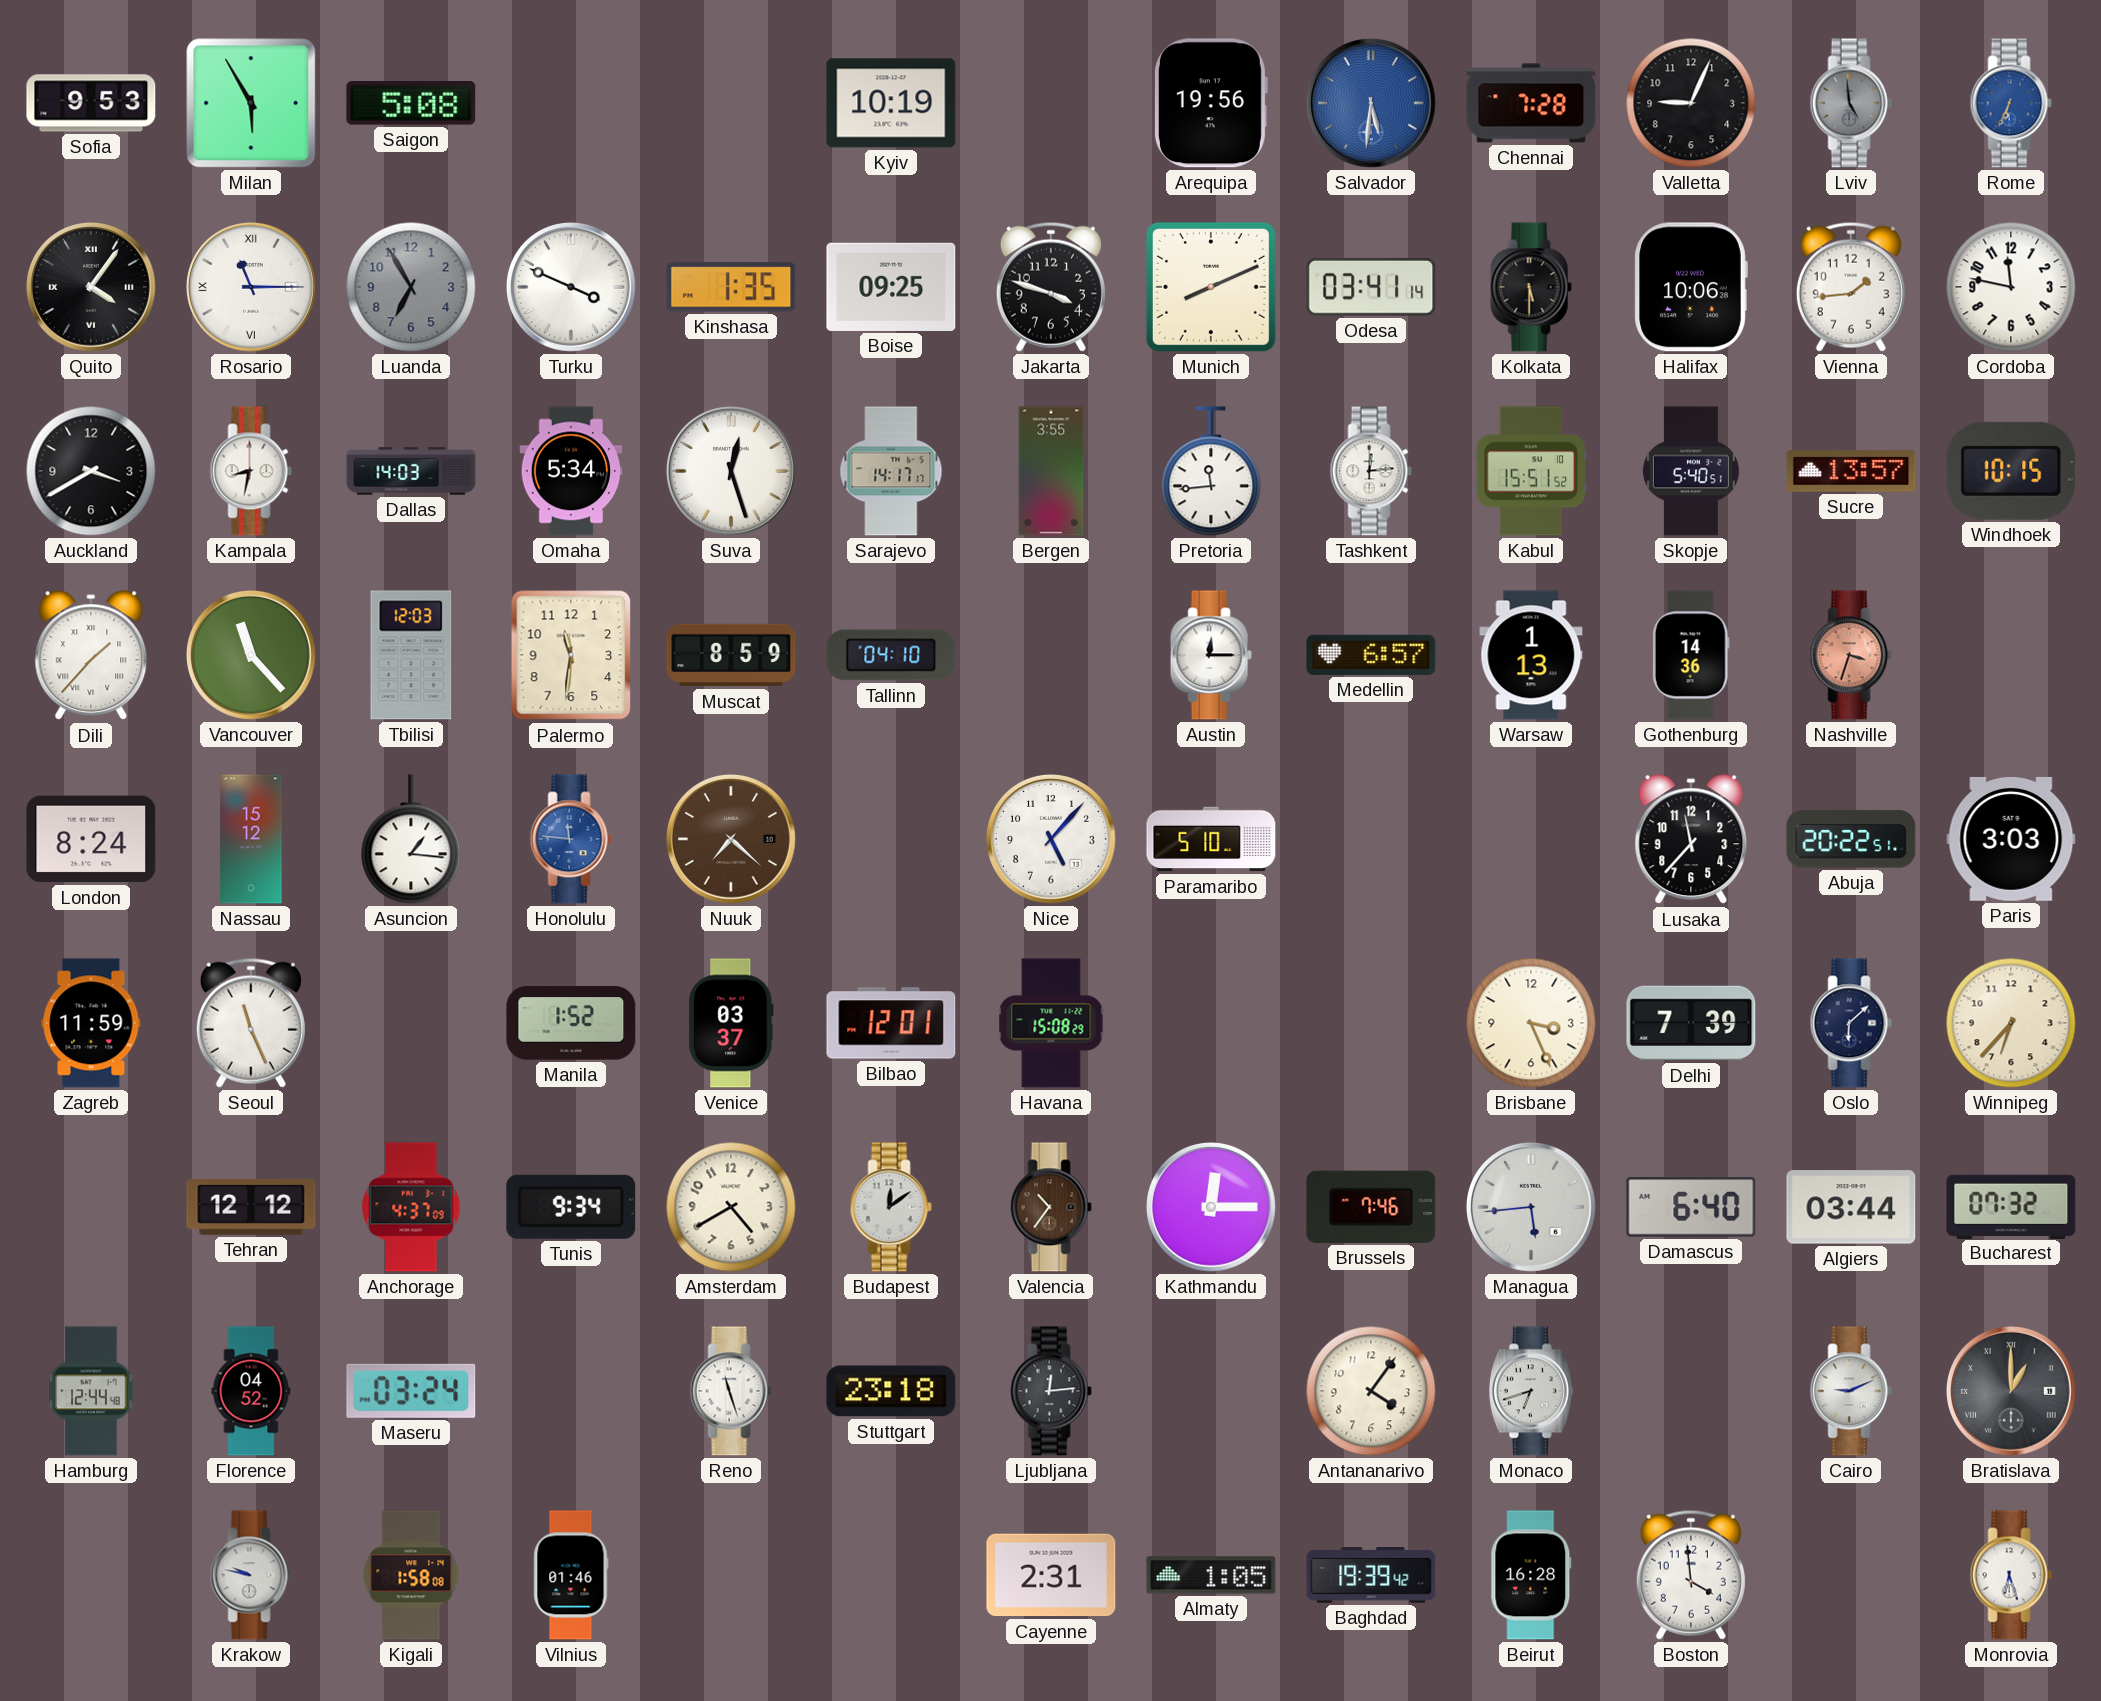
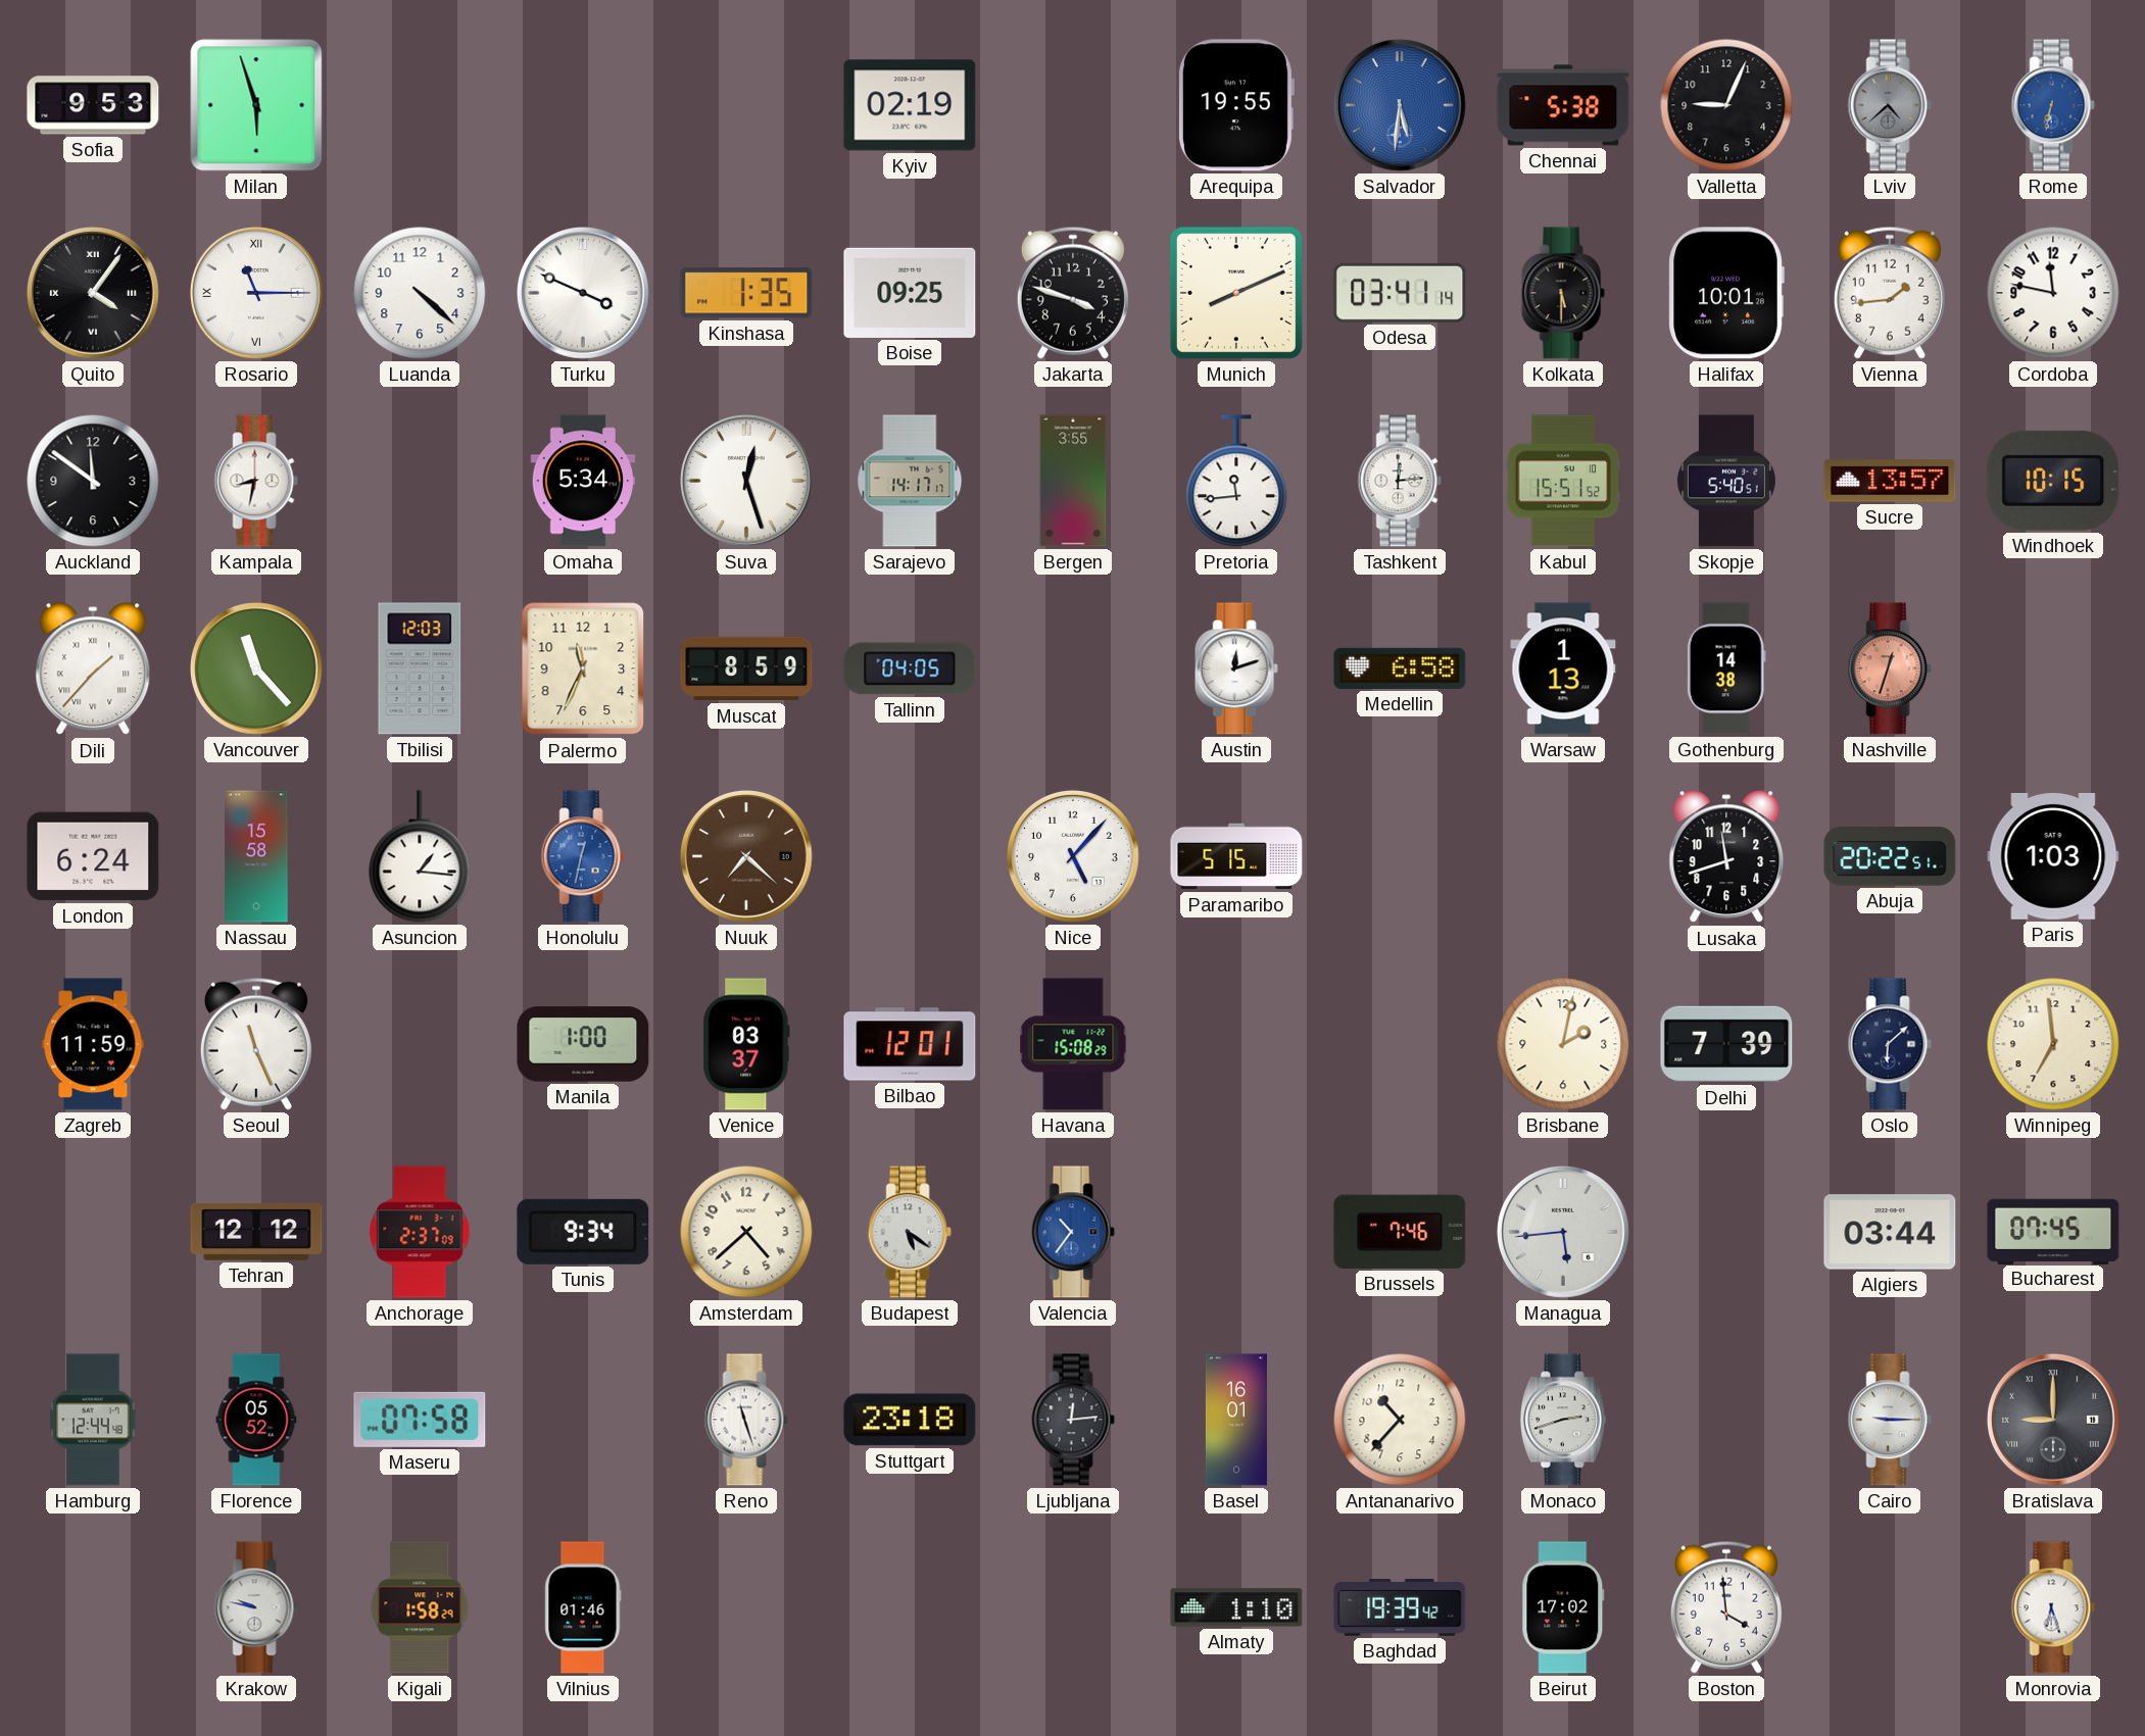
Milan: 5:55 -> 5:57 (256, 105)
Saigon: 5:08 -> none (411, 103)
Kyiv: 10:19 -> 02:19 (910, 105)
Arequipa: 19:56 -> 19:55 (1235, 105)
Chennai: 7:28 -> 5:38 (1563, 105)
Lviv: 4:59 -> 4:38 (1890, 105)
Rome: 6:34 -> 6:32 (2053, 105)
Luanda: 6:55 -> 4:22 (420, 293)
Luanda dial: grey -> white (420, 293)
Halifax: 10:06 -> 10:01 (1726, 293)
Auckland: 3:40 -> 11:51 (93, 481)
Dallas: 14:03 -> none (411, 471)
Palermo: 11:31 -> 11:34 (583, 668)
Tallinn: 04:10 -> 04:05 (910, 668)
Austin: 12:15 -> 12:12 (1236, 668)
Medellin: 6:57 -> 6:58 (1400, 668)
Gothenburg: 14:36 -> 14:38 (1726, 668)
Nashville: 3:33 -> 12:33 (1890, 668)
London: 8:24 -> 6:24 (93, 856)
Nassau: 15:12 -> 15:58 (256, 856)
Honolulu: 11:46 -> 12:32 (583, 856)
Paramaribo: 5:10 -> 5:15 (1236, 856)
Lusaka: 11:37 -> 11:42 (1726, 857)
Paris: 3:03 -> 1:03 (2053, 856)
Manila: 1:52 -> 1:00 (583, 1044)
Brisbane: 3:26 -> 2:02 (1563, 1044)
Winnipeg: 6:37 -> 6:59 (2053, 1044)
Anchorage: 4:37 -> 2:37 (420, 1232)
Amsterdam: 4:40 -> 4:38 (746, 1232)
Budapest: 12:09 -> 5:21 (910, 1232)
Valencia dial: brown -> blue (1073, 1232)
Kathmandu: 12:15 -> none (1211, 1207)
Damascus: 6:40 -> none (1691, 1207)
Bucharest: 07:32 -> 07:45 (2053, 1231)
Florence: 04:52 -> 05:52 (256, 1420)
Maseru: 03:24 -> 07:58 (420, 1420)
Basel: none -> 16:01 (1236, 1420)
Antananarivo: 4:06 -> 10:37 (1400, 1420)
Monaco: 6:42 -> 2:42 (1563, 1420)
Cairo: 9:11 -> 9:15 (1890, 1420)
Bratislava: 1:00 -> 9:00 (2053, 1420)
Kigali: 1:58:08 -> 1:58:29 (420, 1607)
Cayenne: 2:31 -> none (1051, 1575)
Almaty: 1:05 -> 1:10 (1236, 1607)
Beirut: 16:28 -> 17:02 (1563, 1607)
